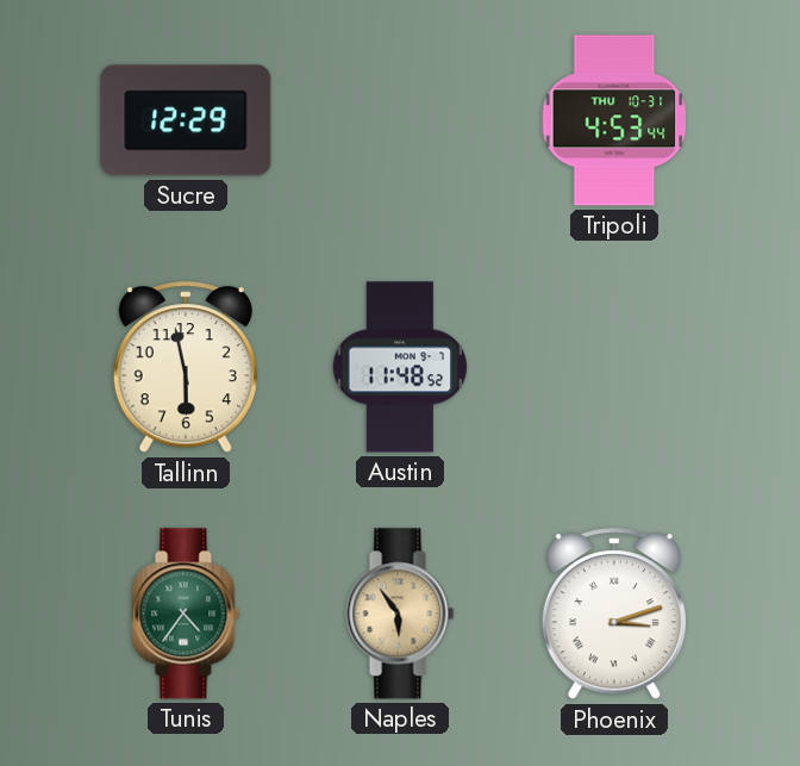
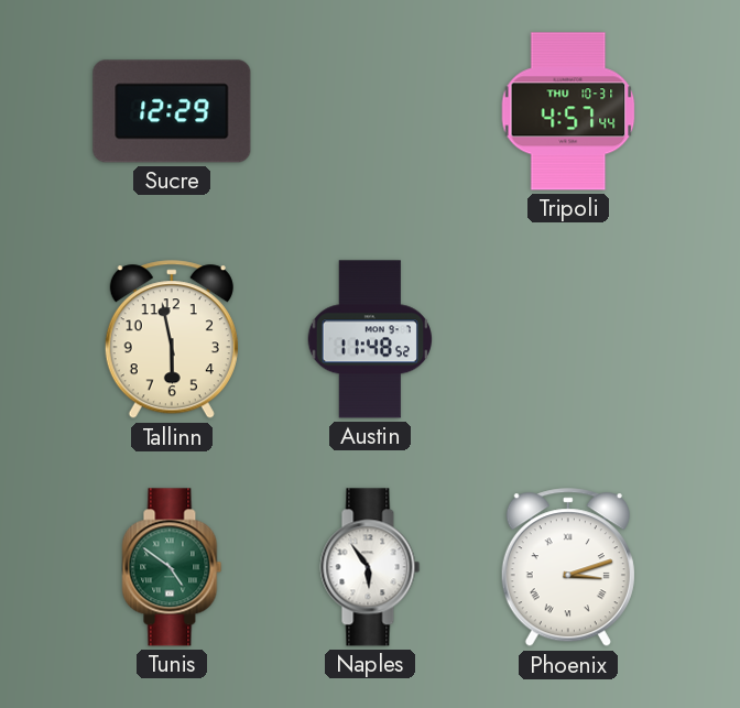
Tripoli: 4:53 -> 4:57 (568, 111)
Tunis: 4:36 -> 4:51 (172, 567)
Naples dial: champagne -> white (370, 567)
